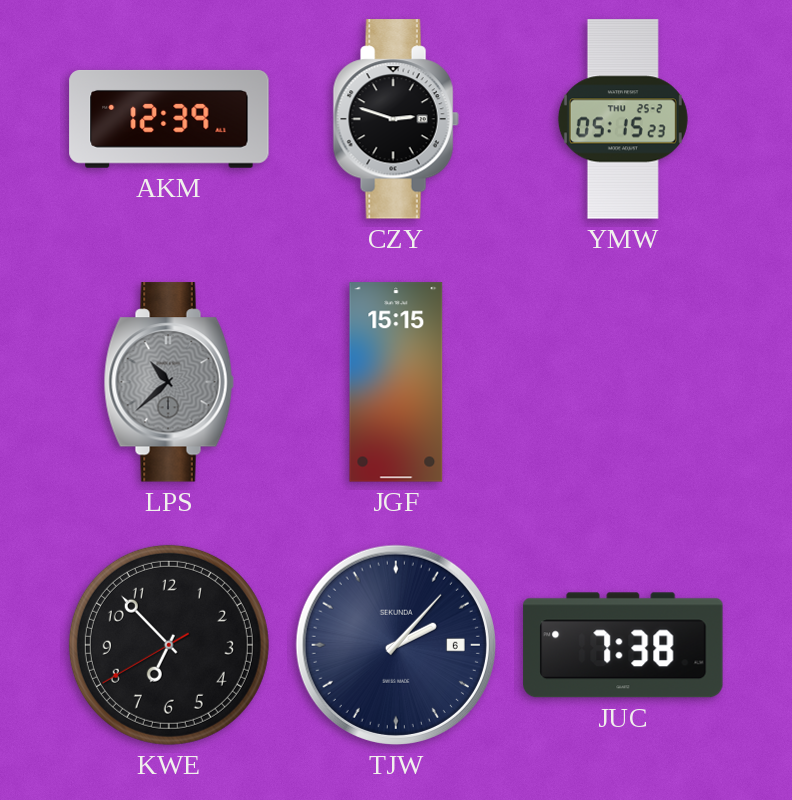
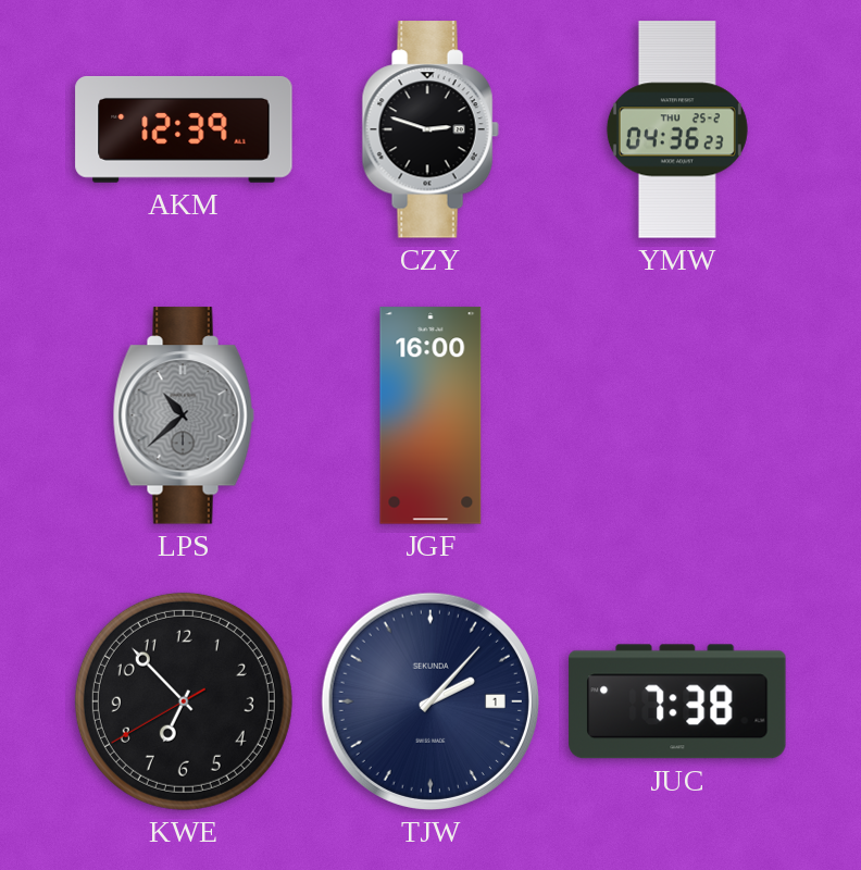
YMW: 05:15 -> 04:36 (677, 129)
JGF: 15:15 -> 16:00 (430, 415)
TJW date: 6 -> 1 (430, 701)
